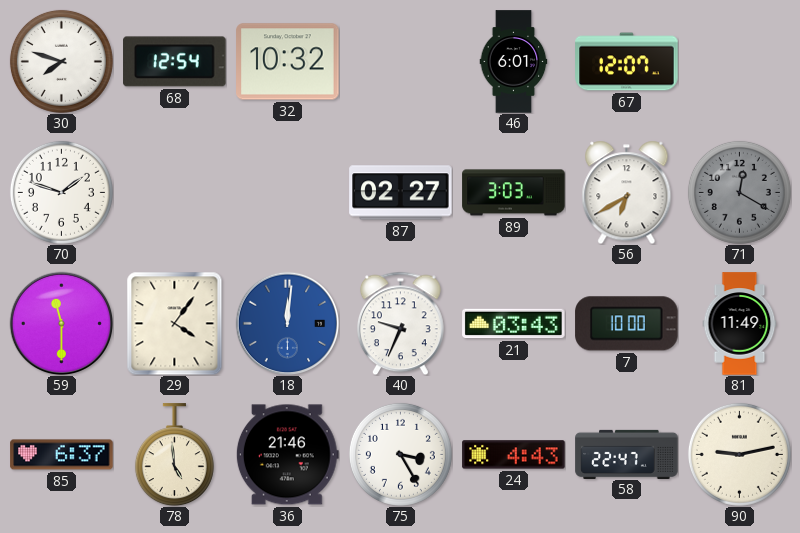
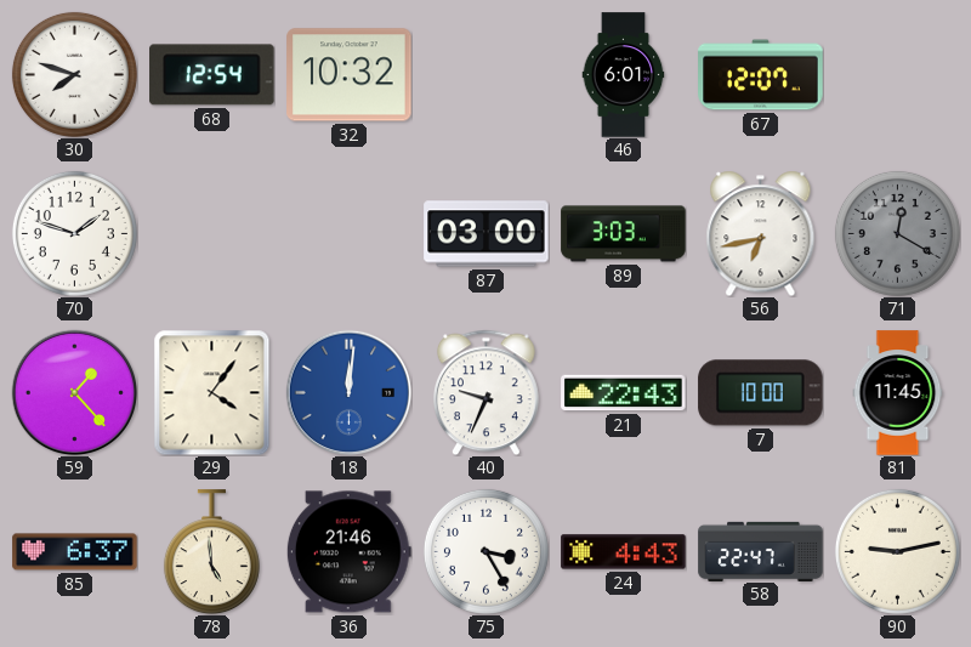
87: 02:27 -> 03:00 (487, 234)
56: 6:40 -> 6:43 (761, 233)
59: 11:30 -> 1:23 (74, 392)
21: 03:43 -> 22:43 (624, 393)
81: 11:49 -> 11:45 (898, 393)
